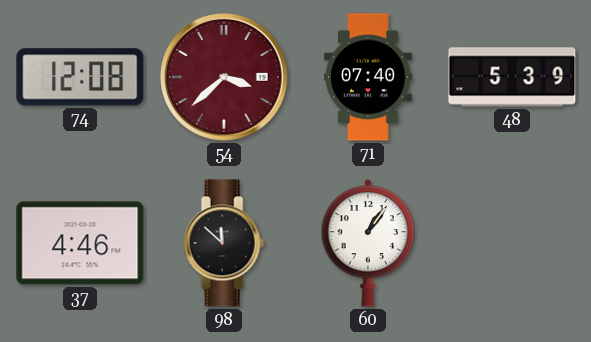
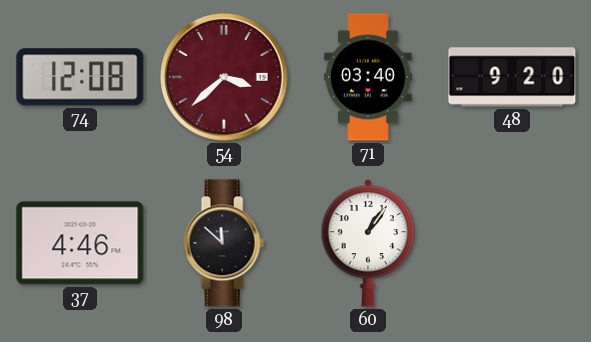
71: 07:40 -> 03:40 (368, 77)
48: 5:39 -> 9:20 (512, 77)
